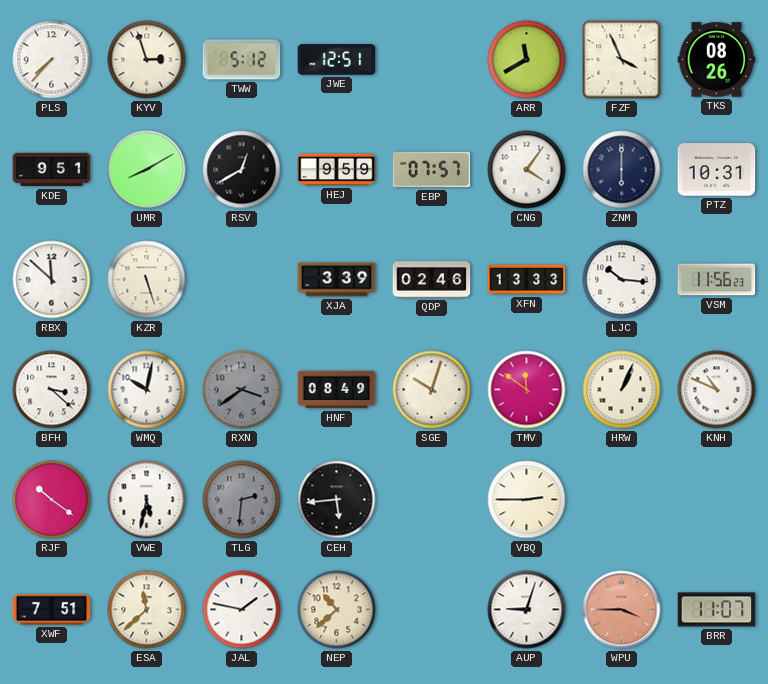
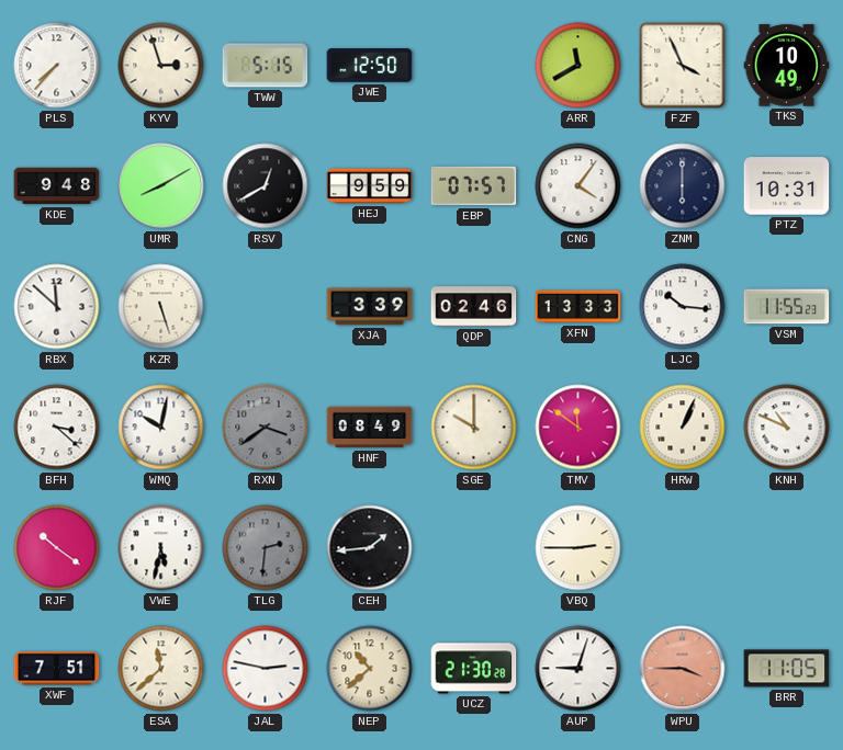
TWW: 5:12 -> 5:15 (266, 66)
JWE: 12:51 -> 12:50 (370, 66)
TKS: 08:26 -> 10:49 (787, 66)
KDE: 9:51 -> 9:48 (57, 186)
VSM: 11:56 -> 11:55 (787, 307)
SGE: 10:03 -> 10:00 (474, 428)
CEH: 5:44 -> 1:44 (370, 548)
JAL: 1:47 -> 2:47 (266, 669)
UCZ: none -> 21:30 (474, 669)
BRR: 11:07 -> 11:05 (787, 669)
